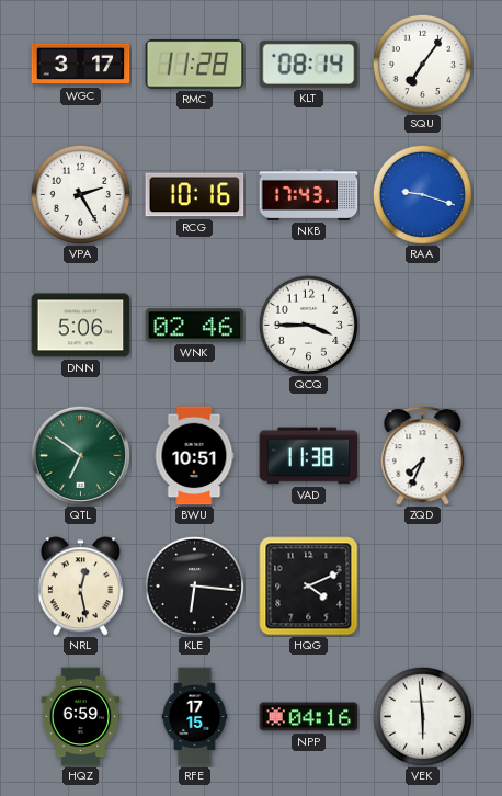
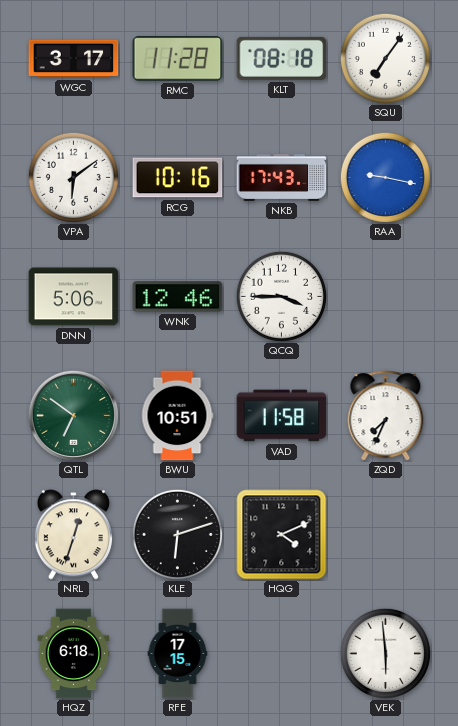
KLT: 08:14 -> 08:18 (282, 58)
VPA: 2:25 -> 6:09 (73, 177)
RAA: 9:18 -> 9:17 (385, 177)
WNK: 02:46 -> 12:46 (178, 297)
VAD: 11:38 -> 11:58 (282, 416)
NRL: 12:28 -> 12:33 (73, 535)
KLE: 6:16 -> 6:12 (177, 534)
HQZ: 6:59 -> 6:18 (74, 654)
NPP: 04:16 -> none (309, 717)
